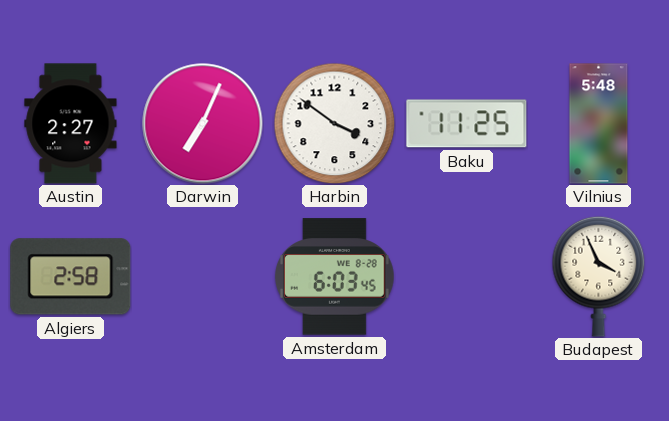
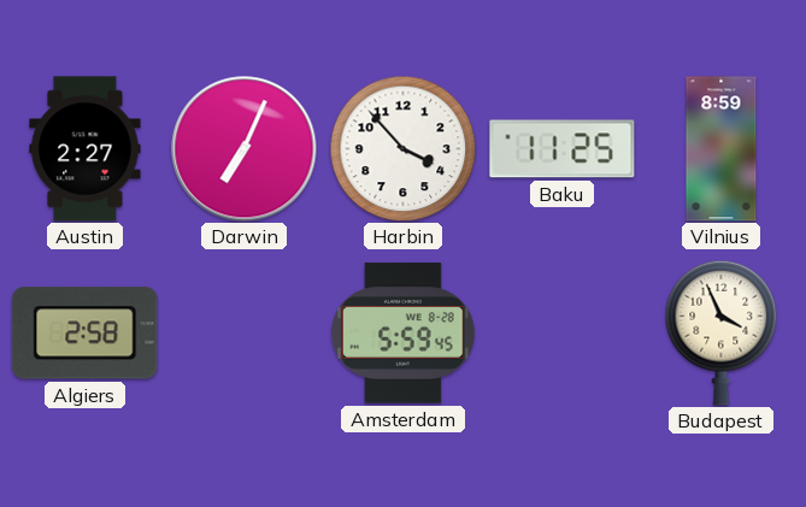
Harbin: 3:51 -> 3:53 (402, 148)
Vilnius: 5:48 -> 8:59 (722, 149)
Amsterdam: 6:03 -> 5:59 (404, 334)
